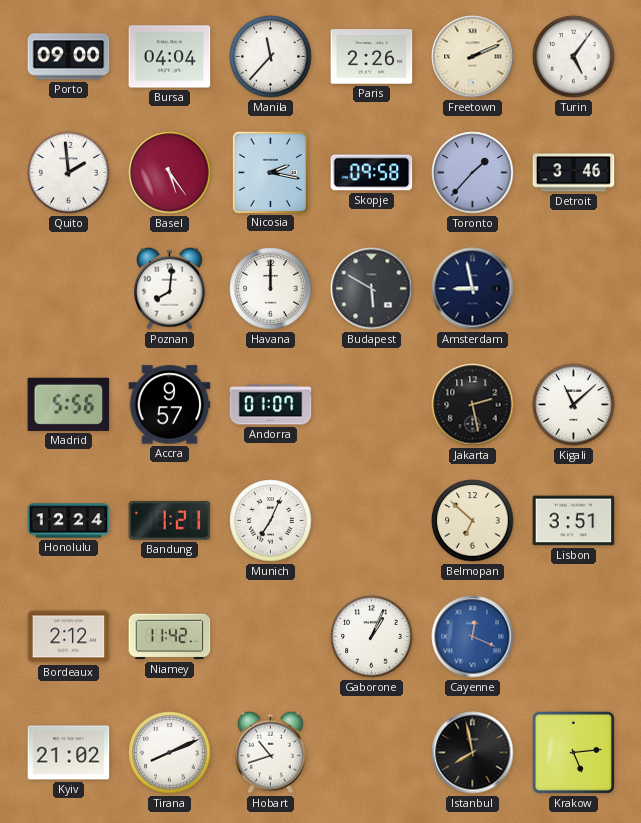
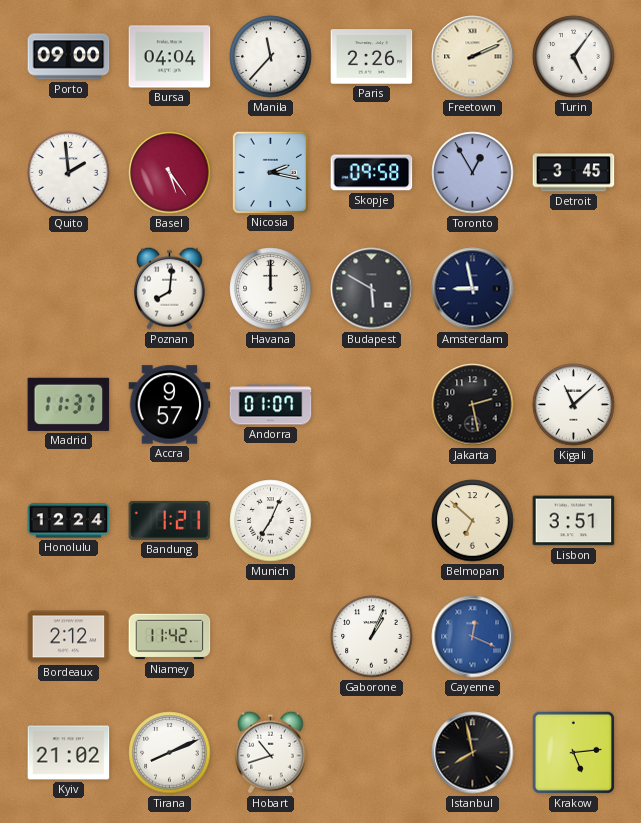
Toronto: 1:37 -> 12:55 (473, 173)
Detroit: 3:46 -> 3:45 (574, 173)
Madrid: 5:56 -> 11:37 (69, 404)
